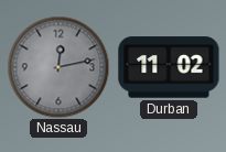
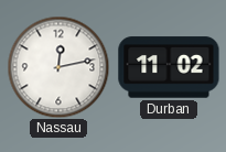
Nassau dial: grey -> white (58, 67)
